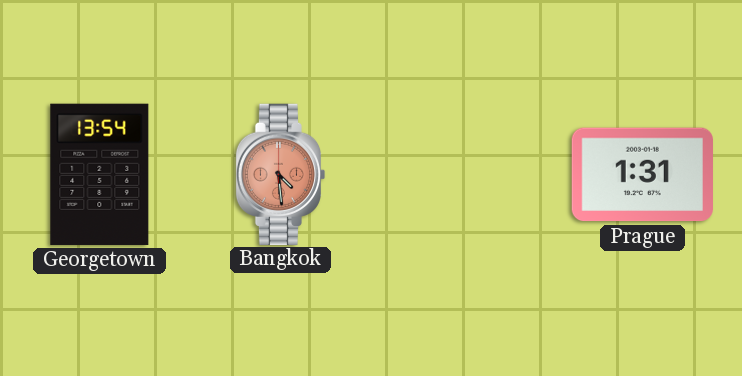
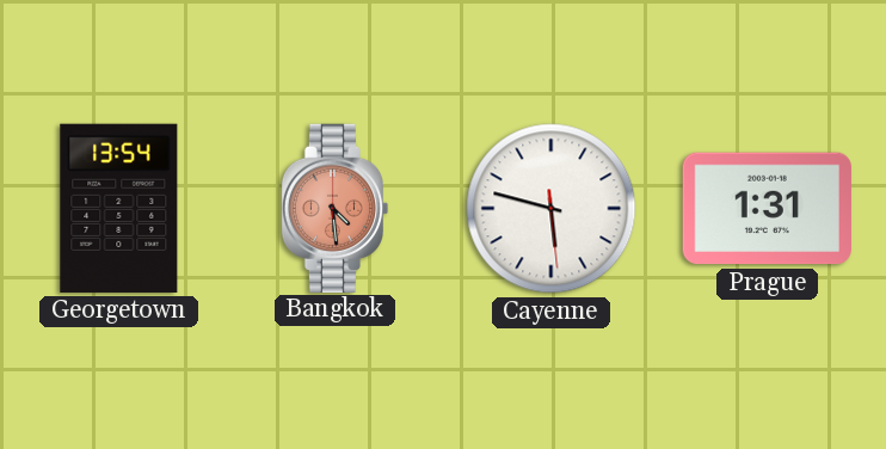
Cayenne: none -> 5:47 (552, 209)
